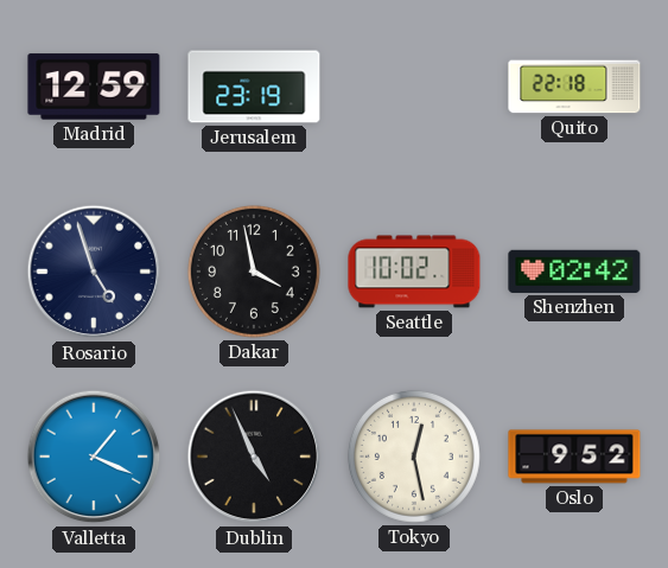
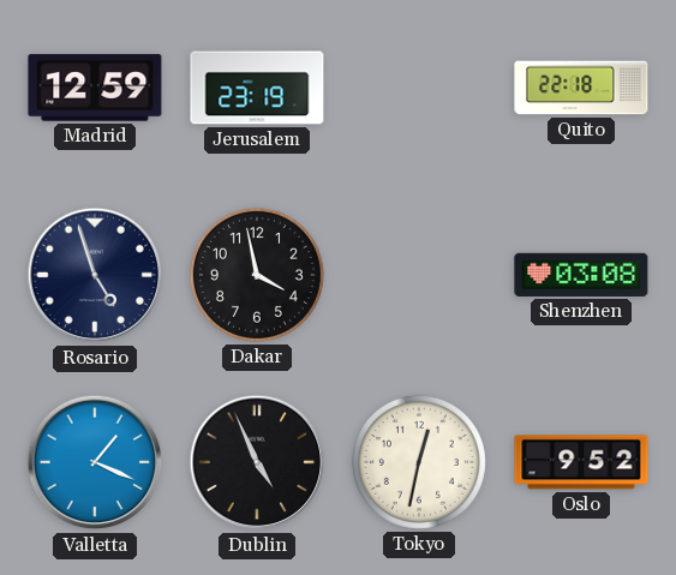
Seattle: 10:02 -> none (414, 272)
Shenzhen: 02:42 -> 03:08 (581, 275)
Tokyo: 12:28 -> 12:32 (419, 462)
